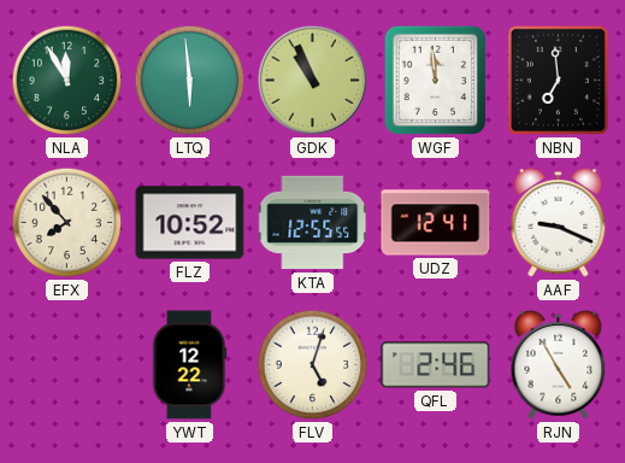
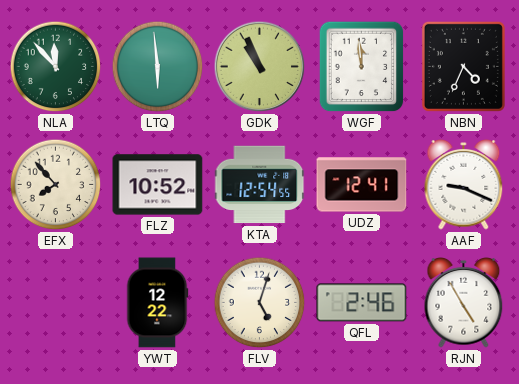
NLA: 11:55 -> 11:53 (56, 67)
NBN: 6:59 -> 4:34 (463, 66)
KTA: 12:55 -> 12:54 (260, 185)
